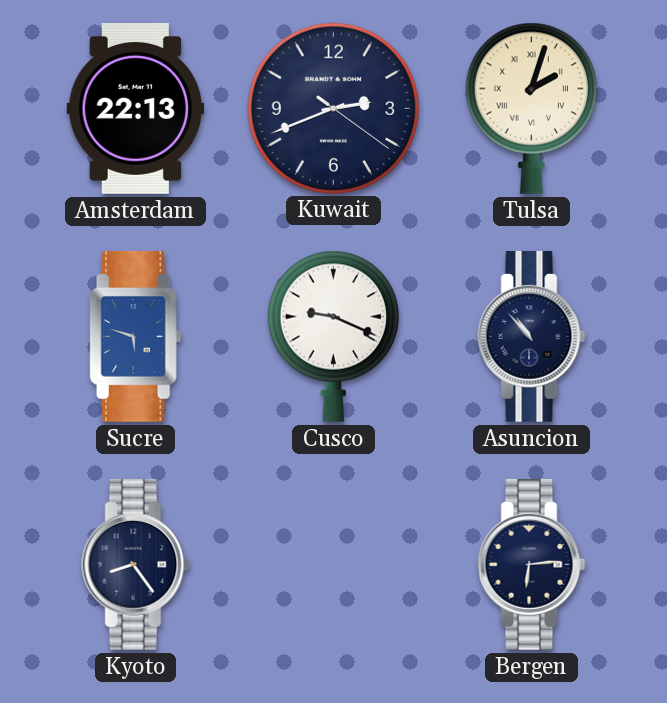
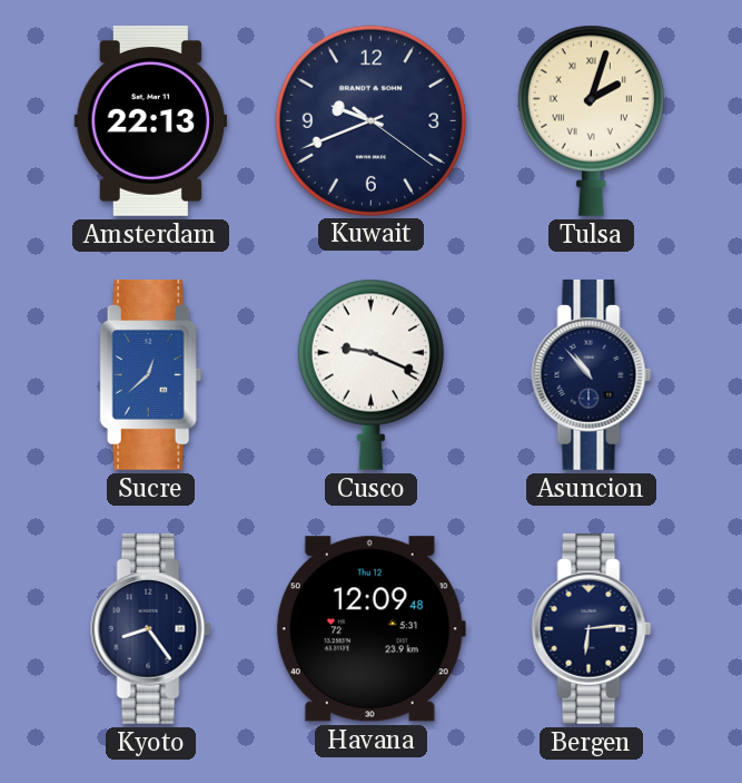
Kuwait: 2:41 -> 9:41 (370, 120)
Sucre: 5:48 -> 12:38 (151, 374)
Havana: none -> 12:09 (370, 629)
